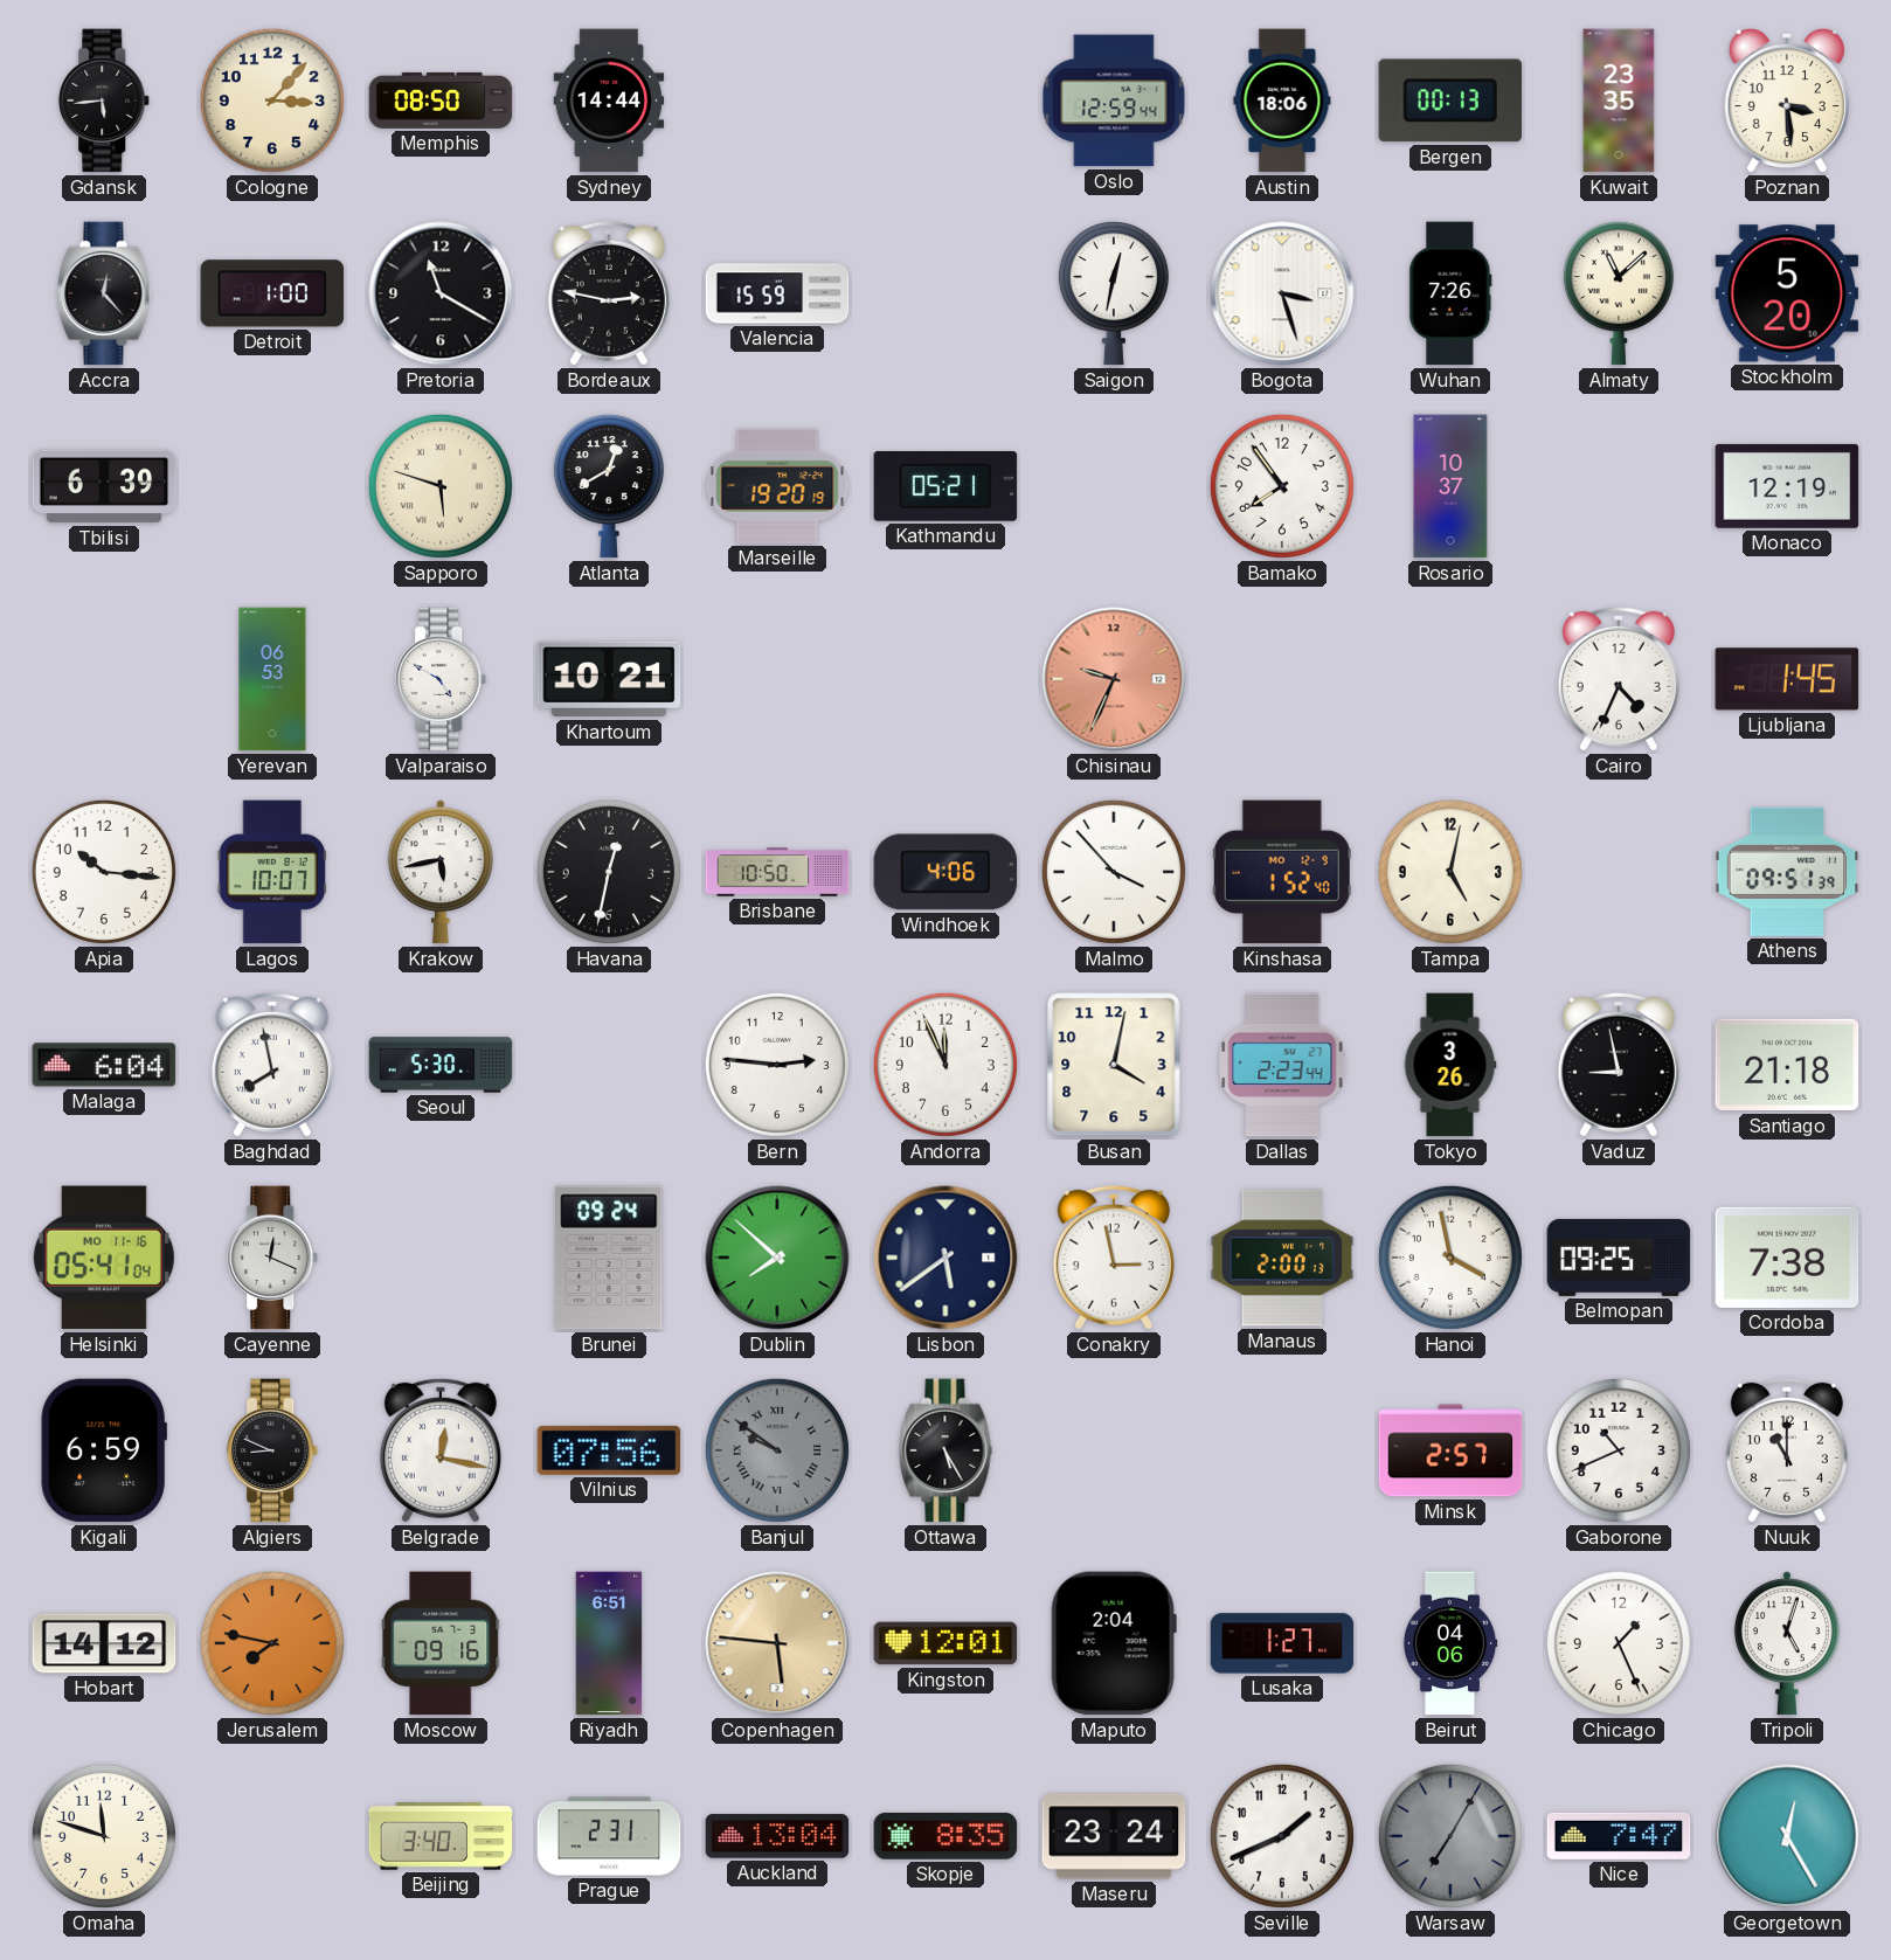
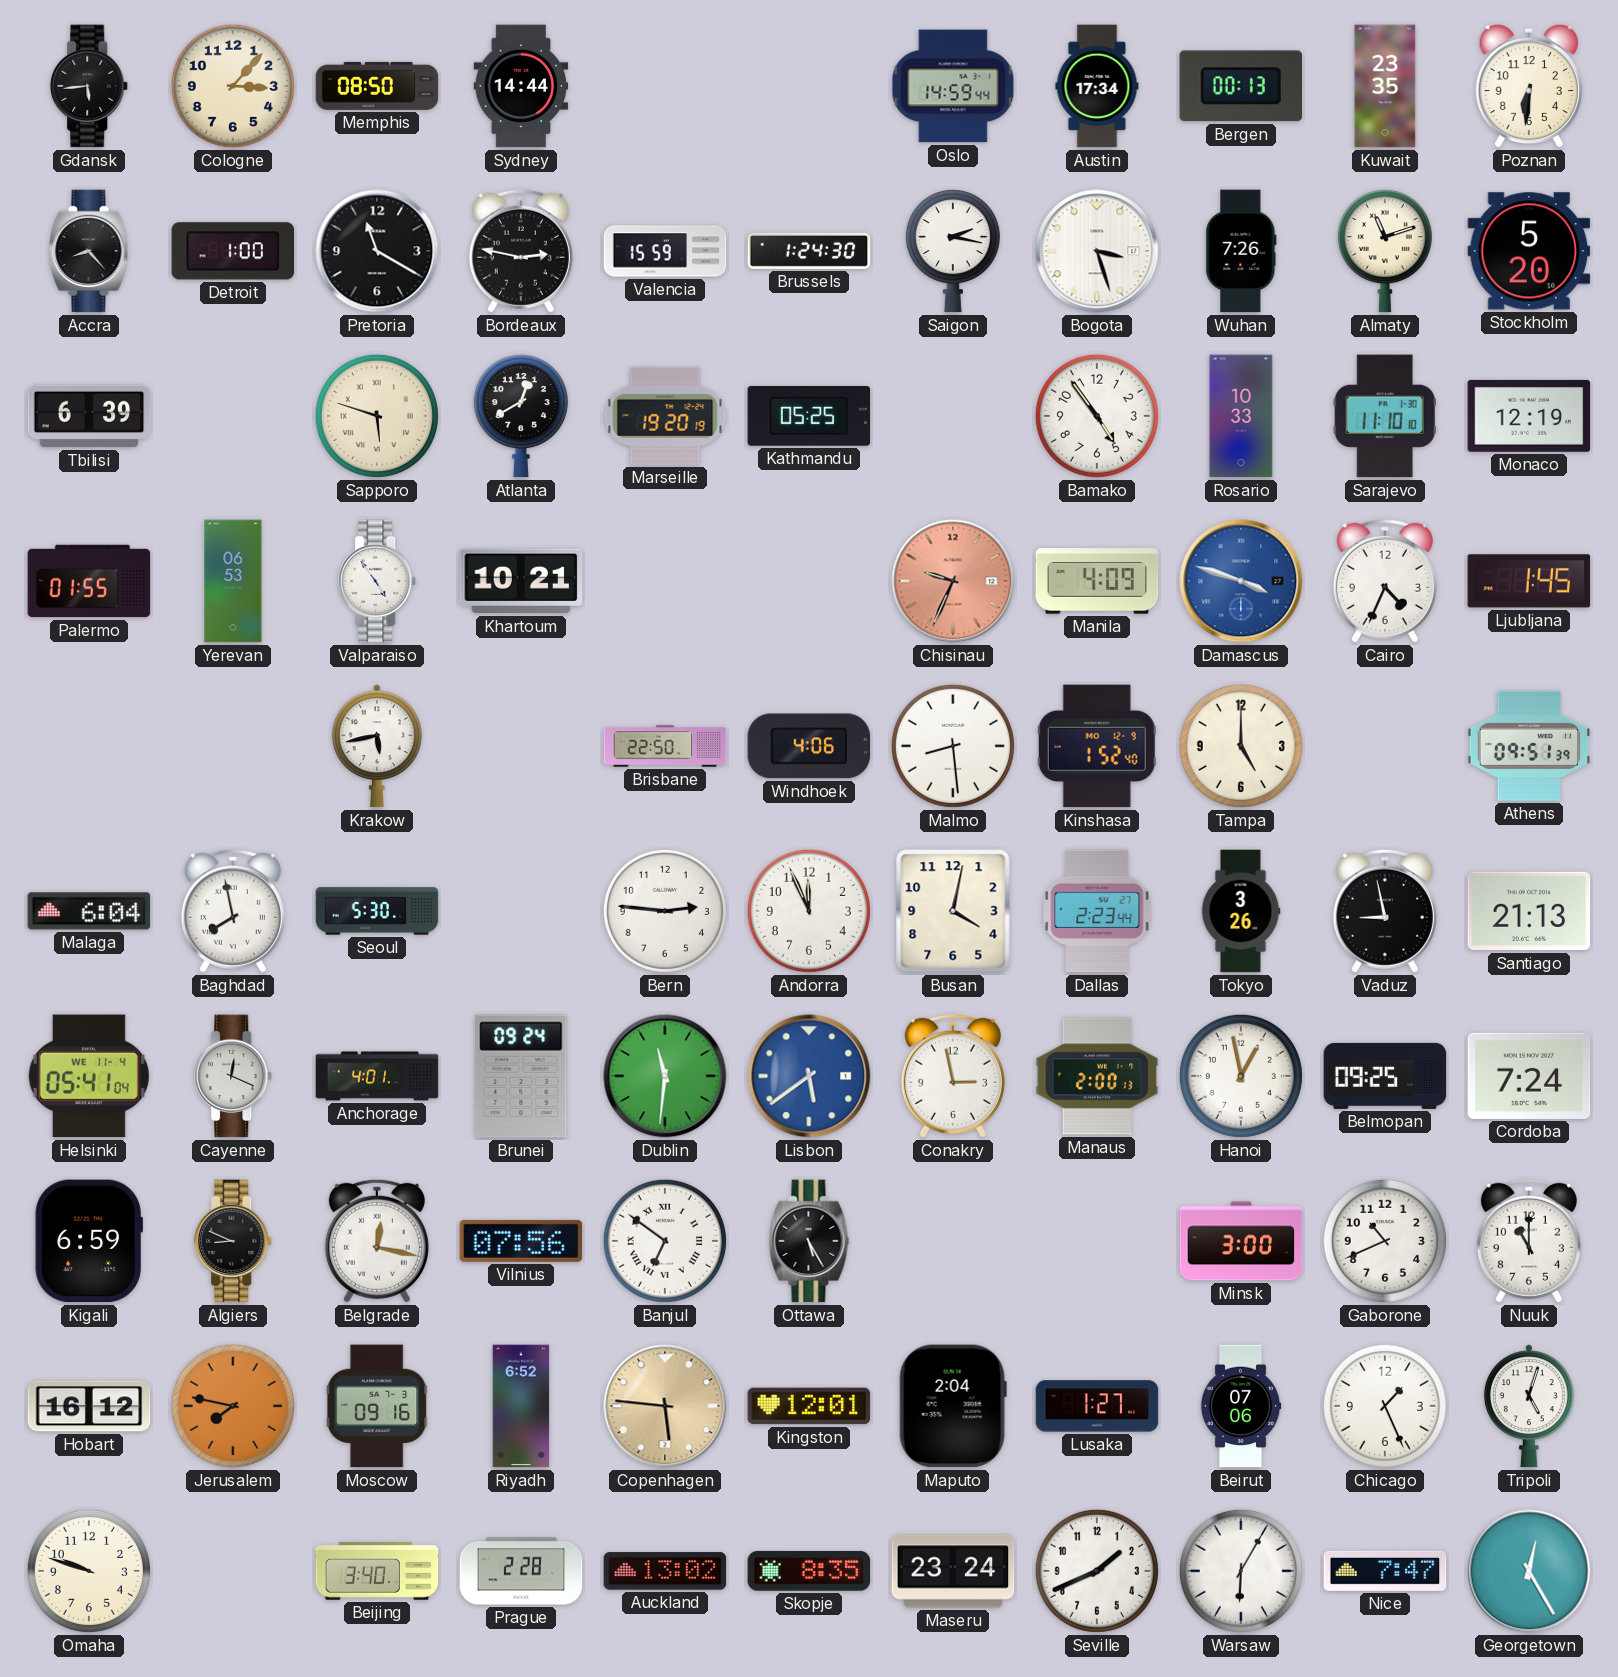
Oslo: 12:59 -> 14:59 (953, 86)
Austin: 18:06 -> 17:34 (1097, 86)
Poznan: 3:29 -> 6:31 (1529, 86)
Accra: 12:23 -> 8:23 (89, 251)
Brussels: none -> 1:24 (809, 251)
Saigon: 12:32 -> 2:17 (953, 251)
Almaty: 11:08 -> 11:12 (1385, 251)
Kathmandu: 05:21 -> 05:25 (809, 417)
Bamako: 7:54 -> 4:54 (1097, 416)
Rosario: 10:37 -> 10:33 (1241, 416)
Sarajevo: none -> 11:10 (1385, 416)
Palermo: none -> 01:55 (89, 581)
Valparaiso: 4:50 -> 4:54 (378, 581)
Manila: none -> 4:09 (1097, 581)
Damascus: none -> 3:48 (1241, 581)
Apia: 10:16 -> none (104, 872)
Lagos: 10:07 -> none (272, 872)
Havana: 12:32 -> none (609, 872)
Brisbane: 10:50 -> 22:50 (665, 746)
Malmo: 3:53 -> 8:29 (953, 746)
Tampa: 5:02 -> 5:00 (1241, 746)
Santiago: 21:18 -> 21:13 (1529, 911)
Helsinki date: MO 11-16 -> WE 11-4 (89, 1076)
Anchorage: none -> 4:01 (377, 1076)
Dublin: 7:52 -> 11:31 (665, 1076)
Lisbon dial: navy -> blue (809, 1076)
Hanoi: 3:58 -> 12:58 (1241, 1076)
Cordoba: 7:38 -> 7:24 (1529, 1076)
Banjul: 9:51 -> 6:51 (665, 1241)
Banjul dial: grey -> white (665, 1241)
Minsk: 2:57 -> 3:00 (1241, 1241)
Hobart: 14:12 -> 16:12 (89, 1406)
Riyadh: 6:51 -> 6:52 (521, 1406)
Beirut: 04:06 -> 07:06 (1241, 1406)
Omaha: 11:48 -> 9:48 (89, 1571)
Prague: 2:31 -> 2:28 (521, 1571)
Auckland: 13:04 -> 13:02 (665, 1571)
Warsaw: 7:05 -> 6:05 (1241, 1571)
Warsaw dial: grey -> white (1241, 1571)
